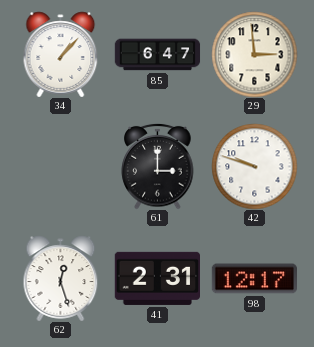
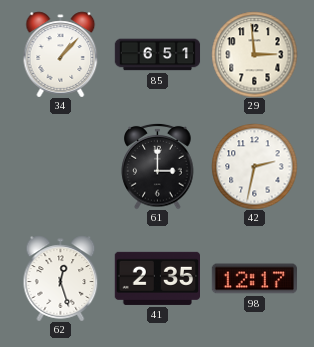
85: 6:47 -> 6:51 (157, 55)
42: 9:48 -> 2:32 (254, 166)
41: 2:31 -> 2:35 (157, 278)
